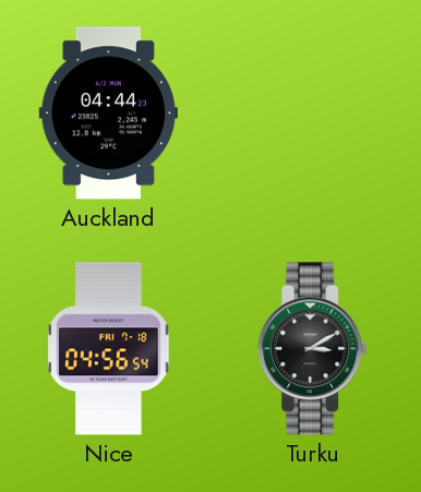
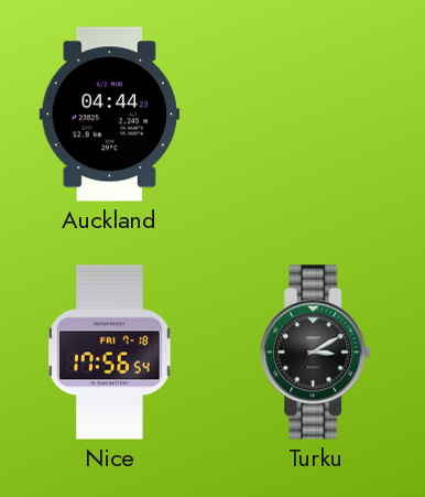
Nice: 04:56 -> 17:56 (110, 353)
